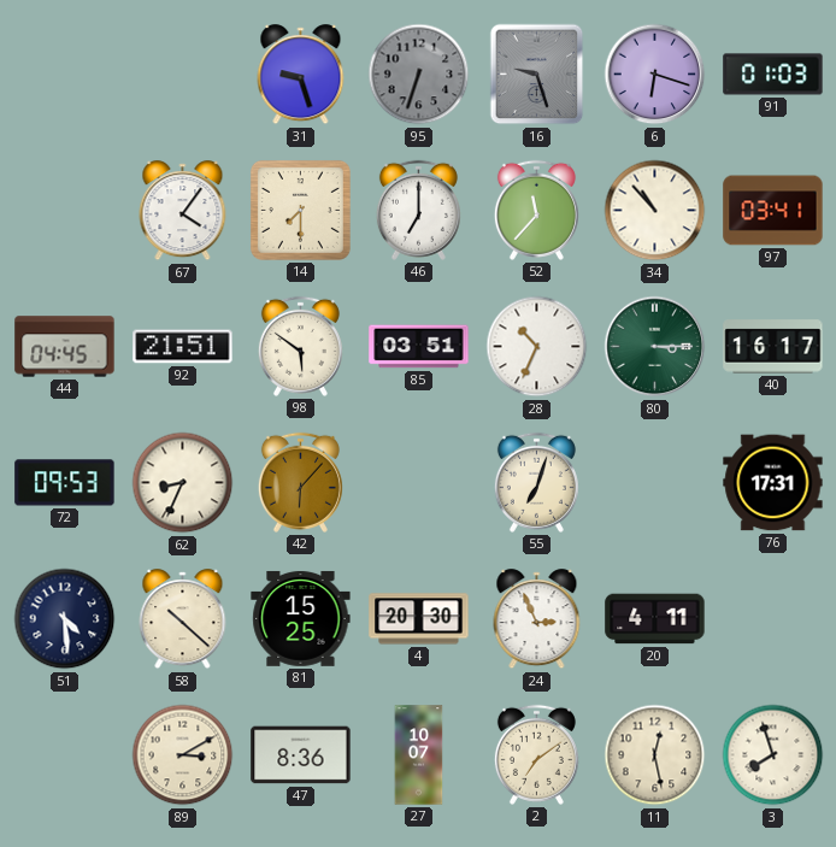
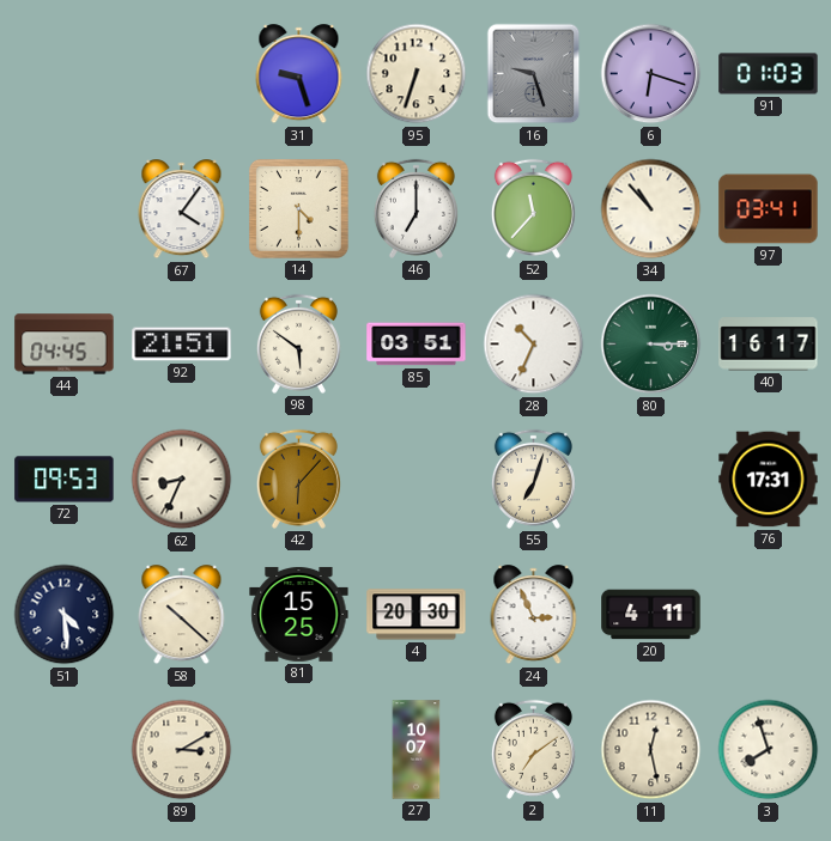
95 dial: grey -> cream (417, 74)
14: 7:30 -> 4:30 (298, 208)
47: 8:36 -> none (301, 755)
